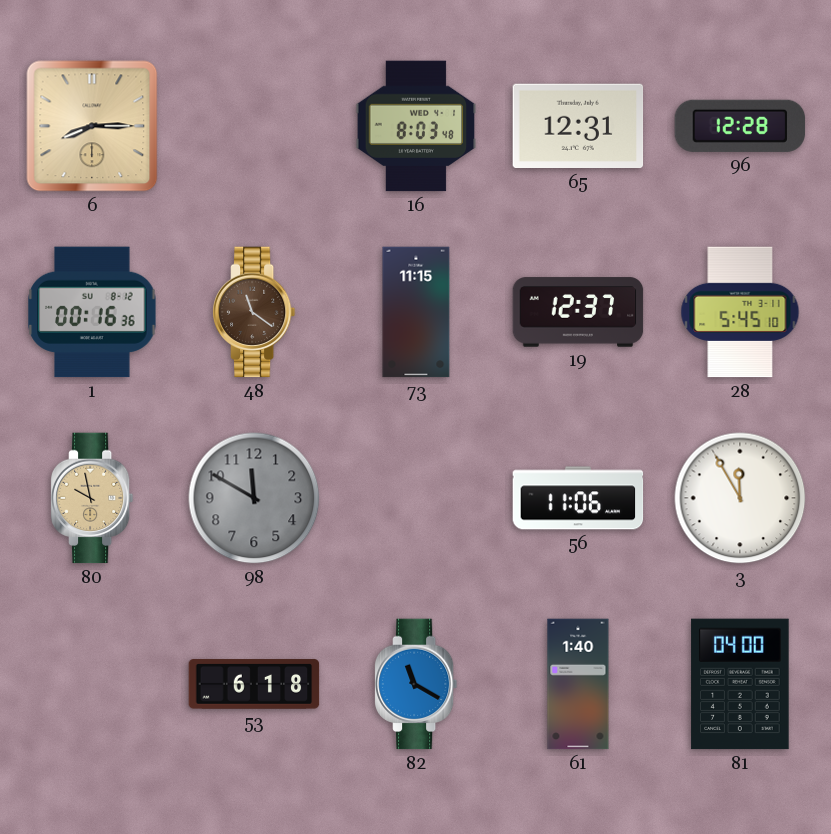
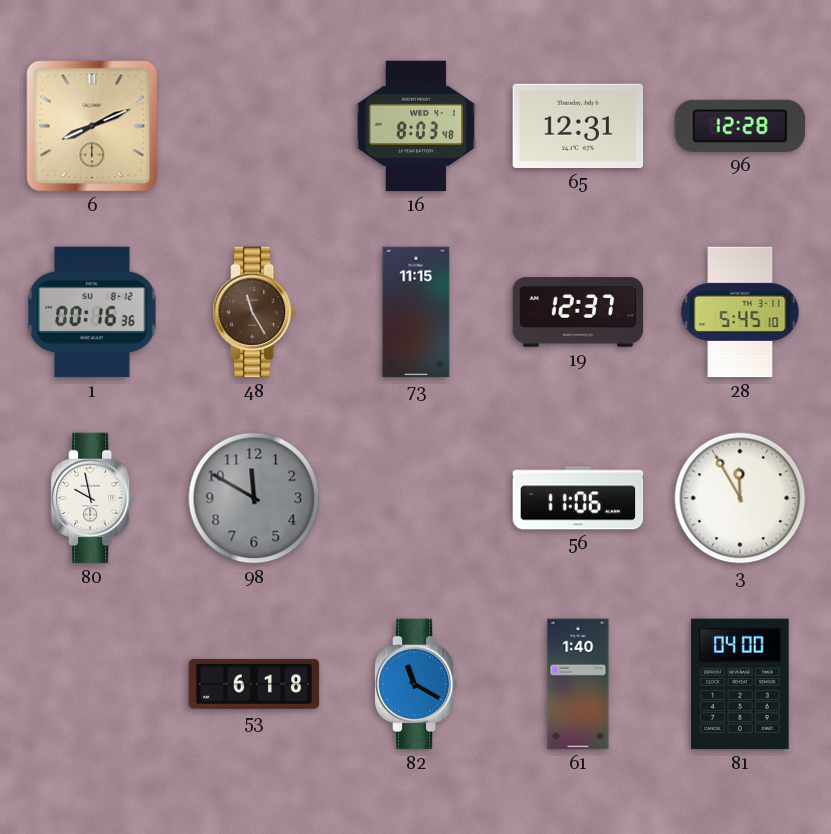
6: 8:15 -> 8:11 (92, 126)
48: 11:21 -> 11:25 (254, 312)
80 dial: champagne -> white (92, 498)
